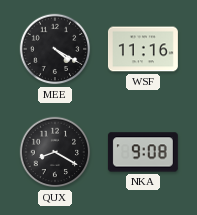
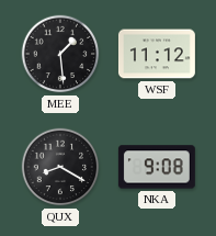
MEE: 4:20 -> 1:29 (60, 54)
WSF: 11:16 -> 11:12 (157, 54)
